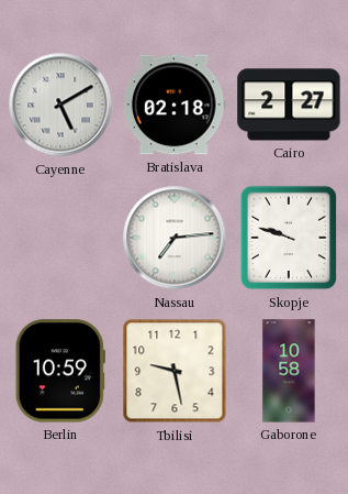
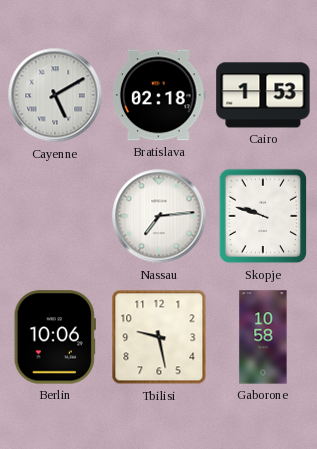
Cairo: 2:27 -> 1:53 (263, 95)
Berlin: 10:59 -> 10:06 (55, 337)
